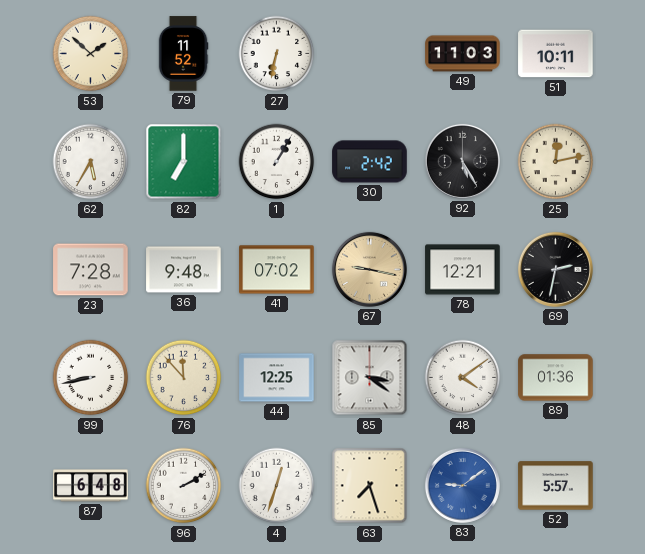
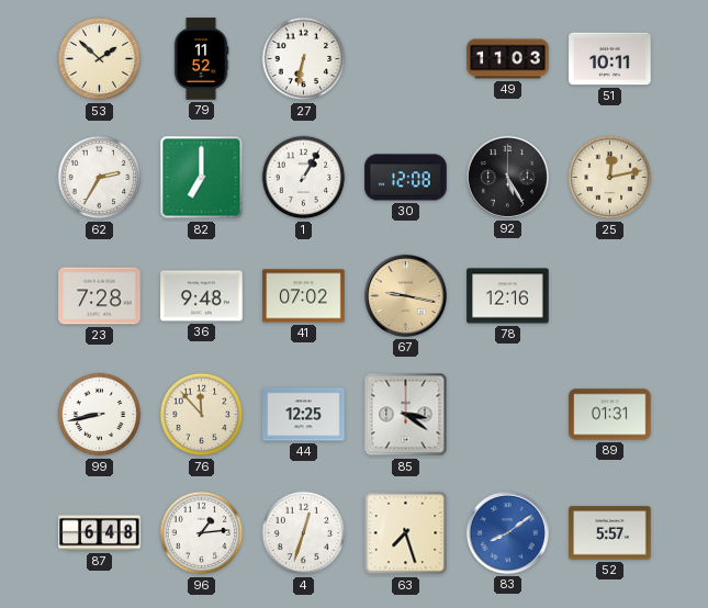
62: 5:35 -> 2:35 (100, 178)
30: 2:42 -> 12:08 (406, 178)
78: 12:21 -> 12:16 (508, 296)
69: 2:32 -> none (555, 269)
48: 4:09 -> none (463, 378)
89: 01:36 -> 01:31 (610, 415)
96: 2:10 -> 1:14 (202, 533)
83: 9:09 -> 8:09 (507, 532)
